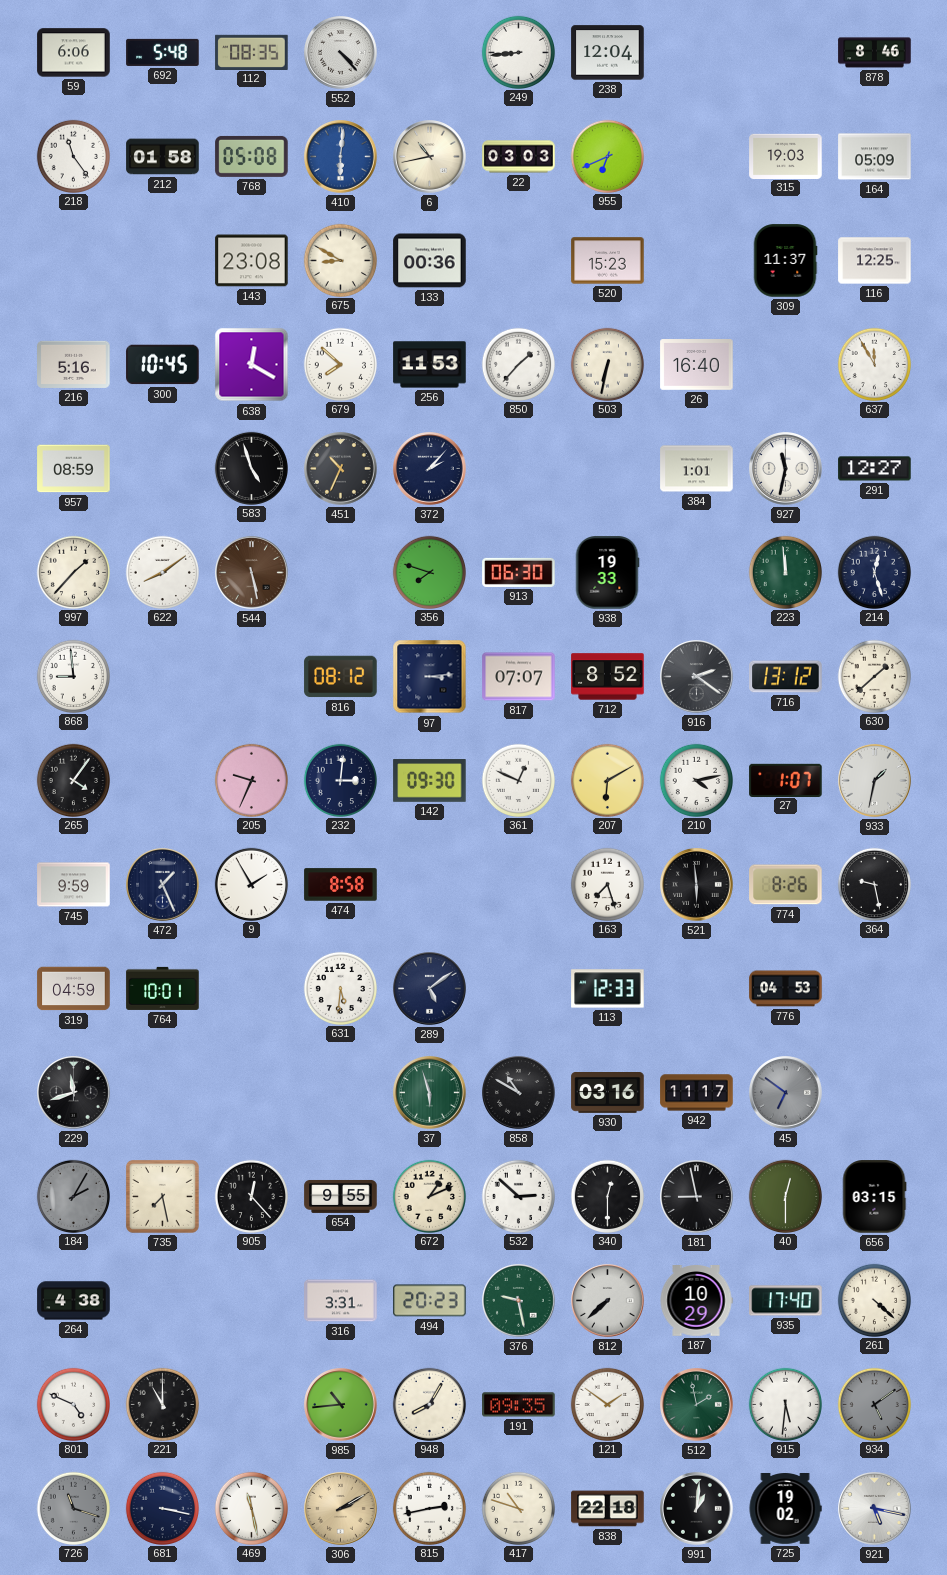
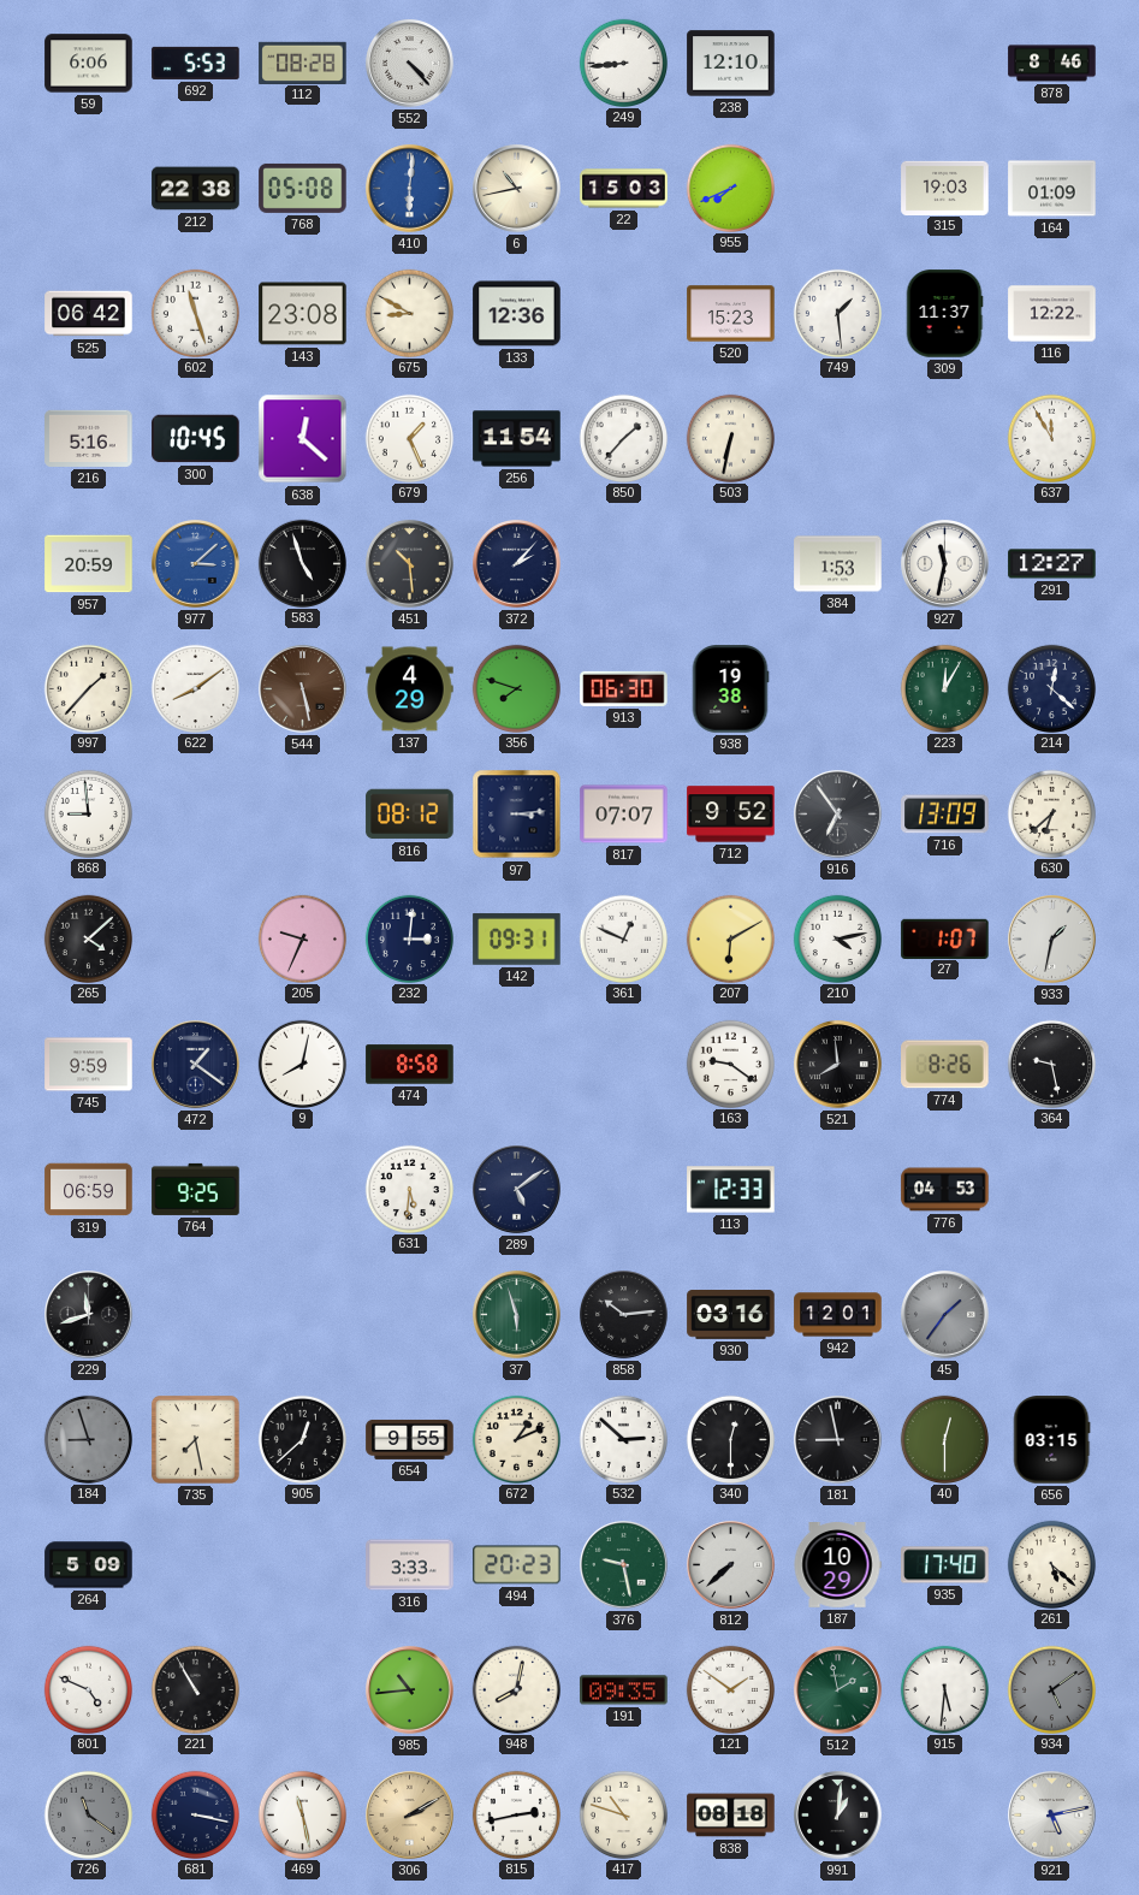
692: 5:48 -> 5:53 (196, 63)
112: 08:35 -> 08:28 (303, 63)
238: 12:04 -> 12:10 (731, 64)
218: 11:24 -> none (73, 156)
212: 01:58 -> 22:38 (196, 189)
22: 03:03 -> 15:03 (624, 189)
955: 6:41 -> 7:41 (730, 188)
164: 05:09 -> 01:09 (1052, 189)
525: none -> 06:42 (89, 314)
602: none -> 11:27 (195, 313)
133: 00:36 -> 12:36 (517, 314)
749: none -> 1:29 (837, 313)
116: 12:25 -> 12:22 (1052, 314)
638: 12:20 -> 12:22 (303, 439)
679: 7:52 -> 1:26 (409, 438)
256: 11:53 -> 11:54 (517, 439)
26: 16:40 -> none (697, 365)
957: 08:59 -> 20:59 (89, 564)
977: none -> 3:08 (196, 564)
451: 10:34 -> 10:29 (410, 564)
384: 1:01 -> 1:53 (838, 564)
137: none -> 4:29 (410, 689)
938: 19:33 -> 19:38 (730, 689)
223: 11:59 -> 12:05 (944, 688)
214: 12:27 -> 12:22 (1051, 688)
712: 8:52 -> 9:52 (731, 815)
916: 2:21 -> 6:54 (838, 815)
716: 13:12 -> 13:09 (945, 815)
630: 1:38 -> 6:38 (1051, 813)
265: 4:06 -> 4:08 (88, 938)
142: 09:30 -> 09:31 (517, 940)
472: 1:26 -> 1:21 (196, 1065)
9: 1:55 -> 8:02 (302, 1064)
163: 7:27 -> 9:21 (730, 1064)
521: 5:59 -> 7:59 (838, 1065)
319: 04:59 -> 06:59 (89, 1190)
764: 10:01 -> 9:25 (196, 1189)
858: 10:50 -> 10:14 (624, 1315)
942: 11:17 -> 12:01 (838, 1315)
45: 6:51 -> 1:36 (945, 1315)
184: 2:05 -> 8:57 (88, 1439)
905: 12:23 -> 12:38 (302, 1439)
264: 4:38 -> 5:09 (89, 1565)
316: 3:31 -> 3:33 (410, 1565)
261: 4:22 -> 5:22 (1051, 1564)
221: 11:00 -> 10:55 (195, 1689)
948: 8:05 -> 8:02 (516, 1689)
726: 11:18 -> 11:21 (88, 1814)
838: 22:18 -> 08:18 (731, 1816)
725: 19:02 -> none (785, 1509)
921: 5:17 -> 5:13 (1052, 1816)
